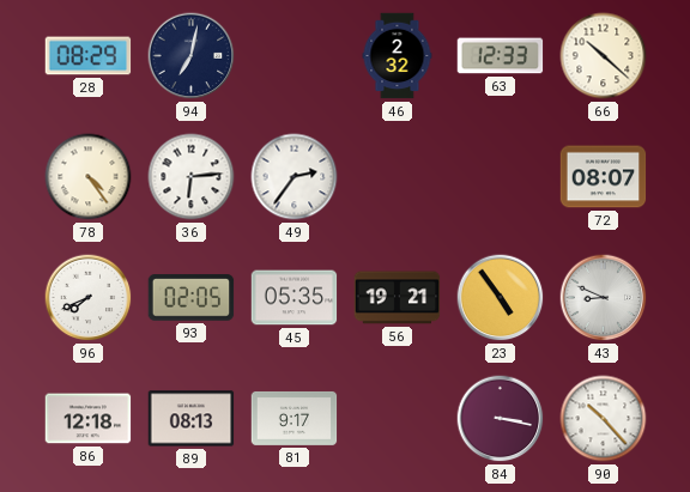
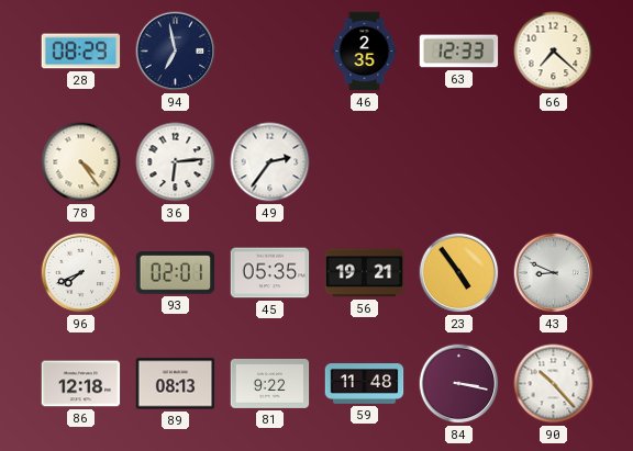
94: 7:02 -> 6:58 (176, 52)
46: 2:32 -> 2:35 (365, 52)
66: 10:22 -> 7:22 (554, 52)
72: 08:07 -> none (604, 177)
93: 02:05 -> 02:01 (176, 273)
81: 9:17 -> 9:22 (270, 383)
59: none -> 11:48 (365, 384)
